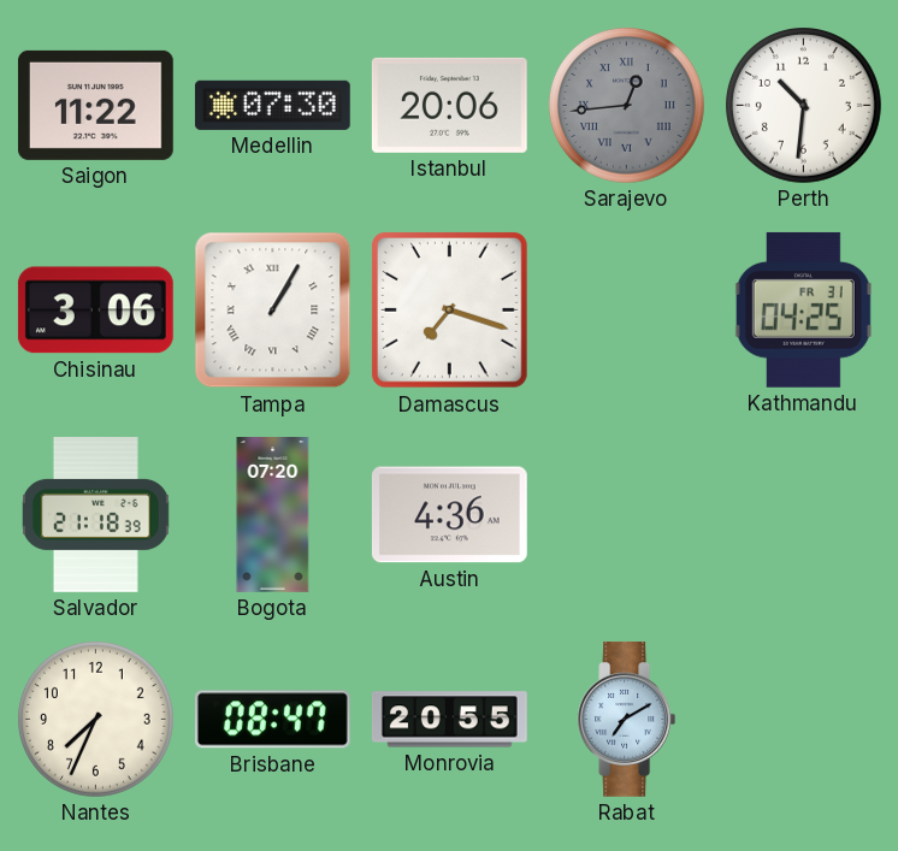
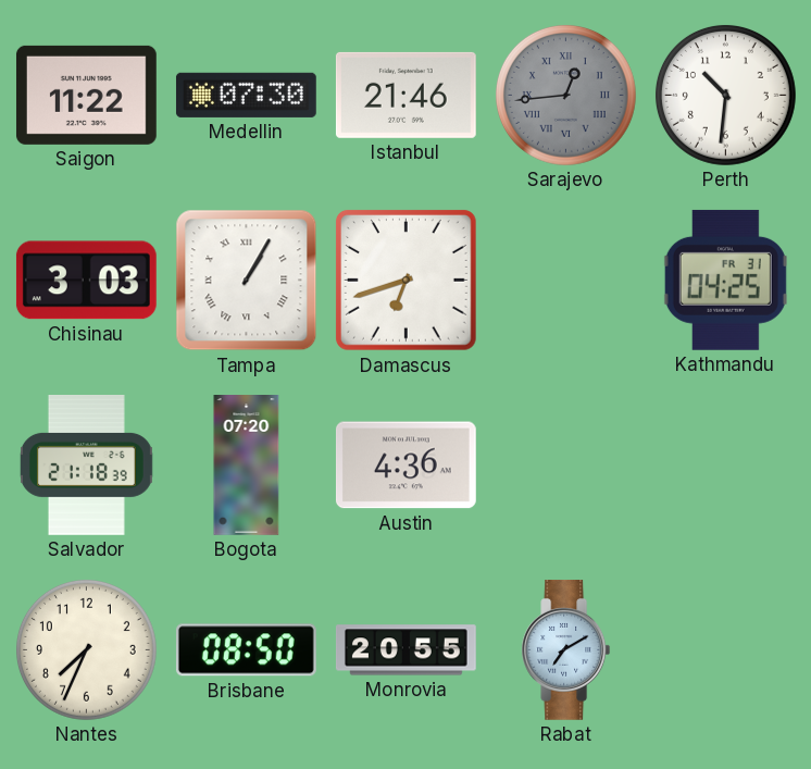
Istanbul: 20:06 -> 21:46 (405, 95)
Chisinau: 3:06 -> 3:03 (86, 281)
Damascus: 7:18 -> 6:42 (405, 280)
Brisbane: 08:47 -> 08:50 (246, 650)
